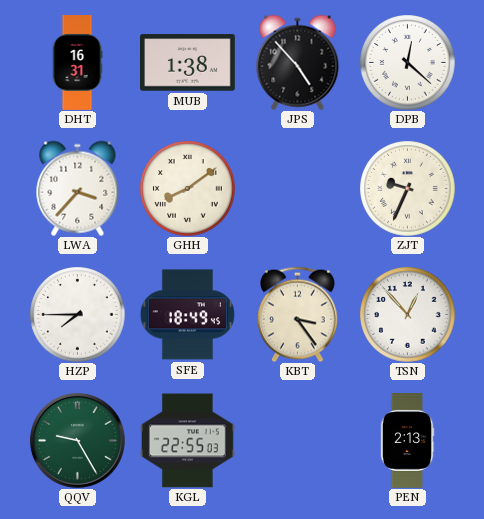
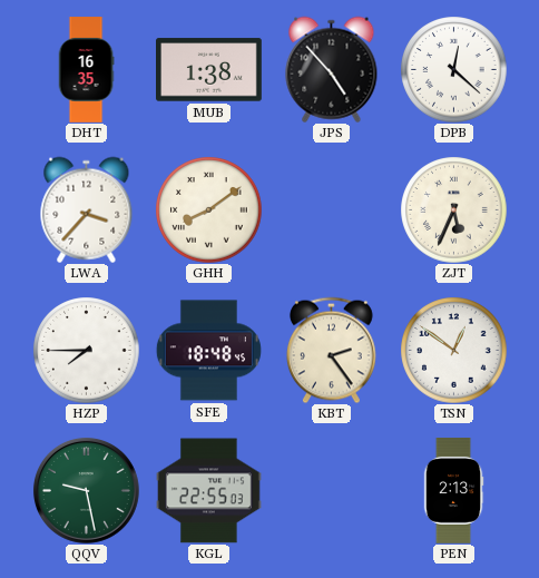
DHT: 16:31 -> 16:35 (86, 70)
ZJT: 9:34 -> 5:34 (453, 209)
SFE: 18:49 -> 18:48 (208, 351)
KBT: 3:24 -> 2:24 (331, 350)
TSN: 12:53 -> 12:51 (453, 350)
QQV: 9:25 -> 9:28 (86, 490)
